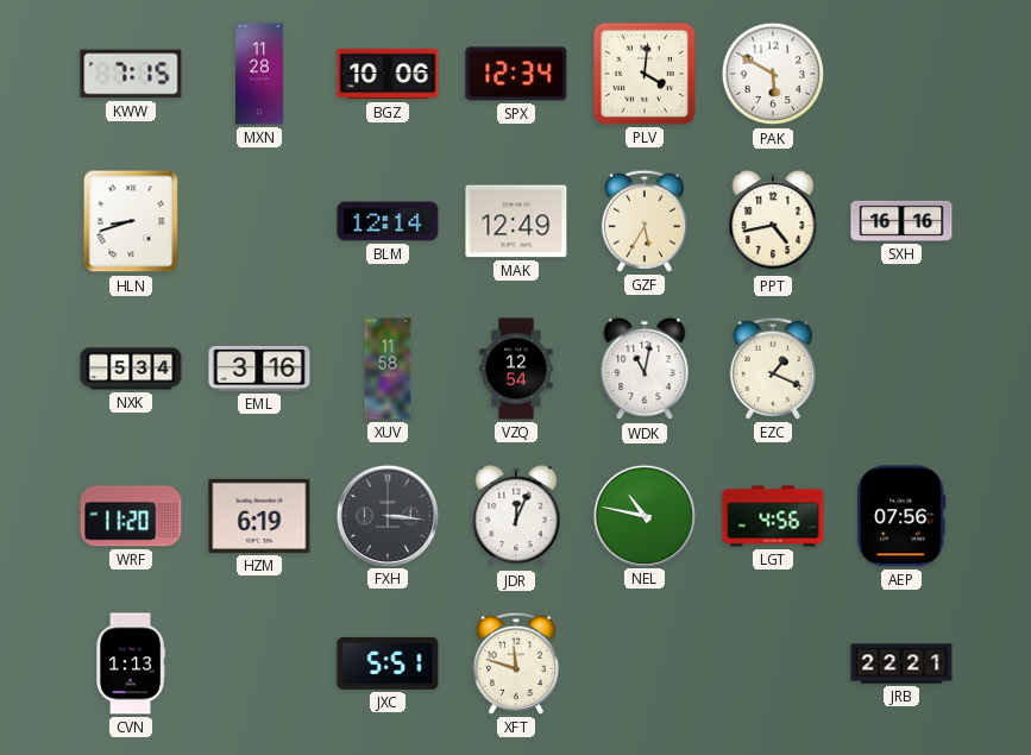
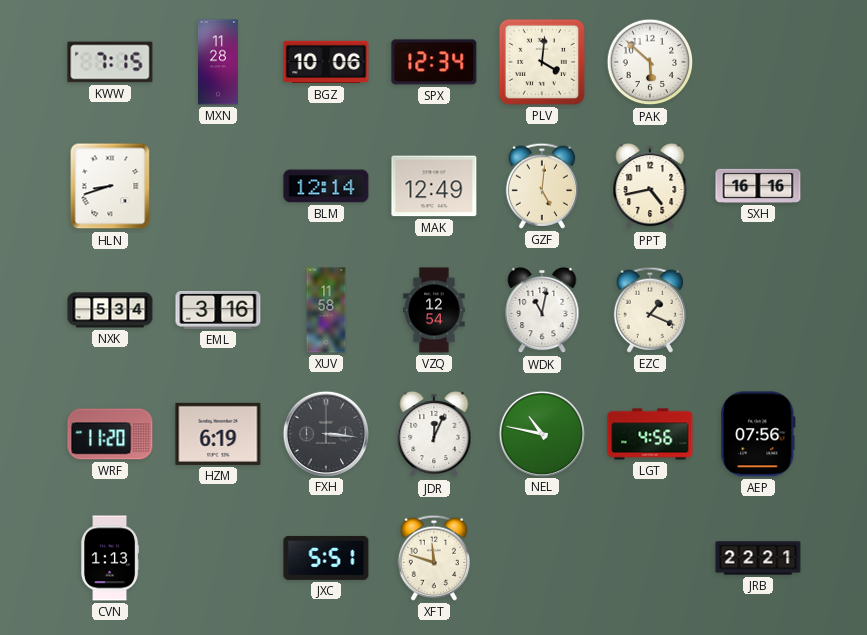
PAK: 5:50 -> 5:52 (650, 62)
GZF: 5:35 -> 5:01 (542, 186)
